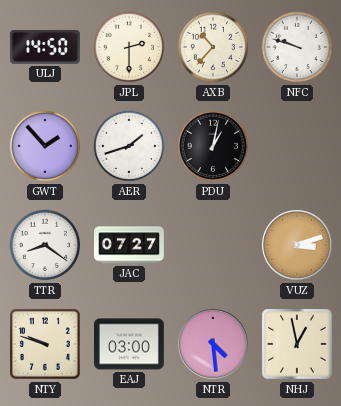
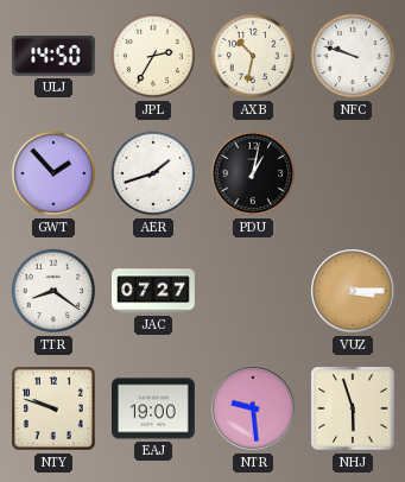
JPL: 2:30 -> 2:35 (153, 56)
AXB: 10:37 -> 10:32 (253, 56)
VUZ: 3:12 -> 3:15 (353, 291)
EAJ: 03:00 -> 19:00 (153, 408)
NTR: 4:29 -> 9:29 (253, 408)
NHJ: 12:58 -> 5:57 (353, 408)
